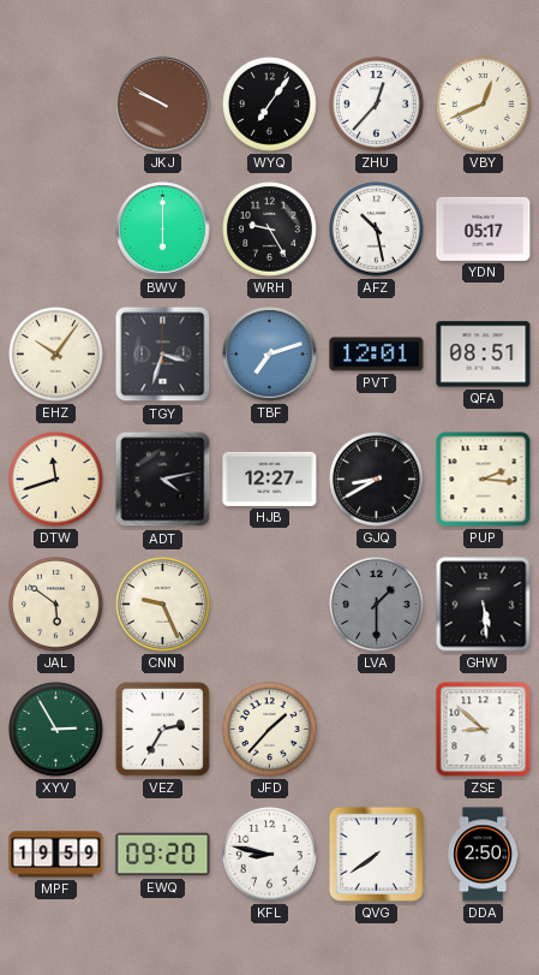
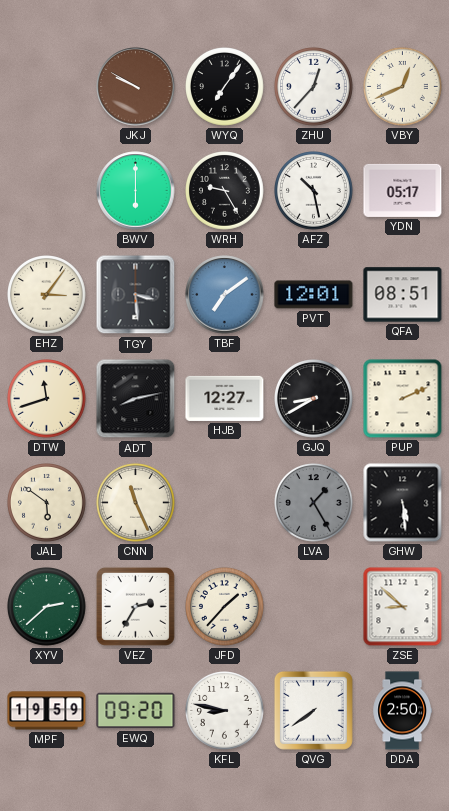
EHZ: 10:06 -> 3:06 (47, 295)
TGY: 3:33 -> 3:29 (136, 295)
TBF: 7:12 -> 7:09 (225, 295)
ADT: 4:13 -> 8:13 (136, 399)
PUP: 2:16 -> 2:11 (403, 399)
CNN: 9:26 -> 11:26 (136, 503)
LVA: 1:30 -> 1:25 (314, 503)
XYV: 2:55 -> 2:38 (47, 607)
